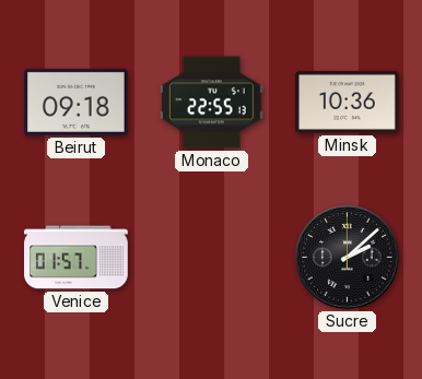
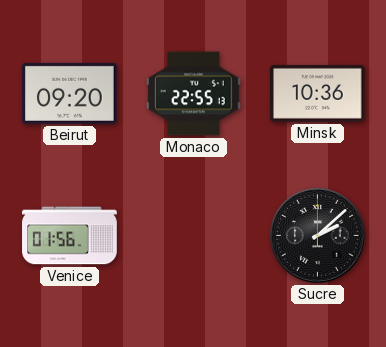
Beirut: 09:18 -> 09:20 (70, 93)
Venice: 01:57 -> 01:56 (70, 236)
